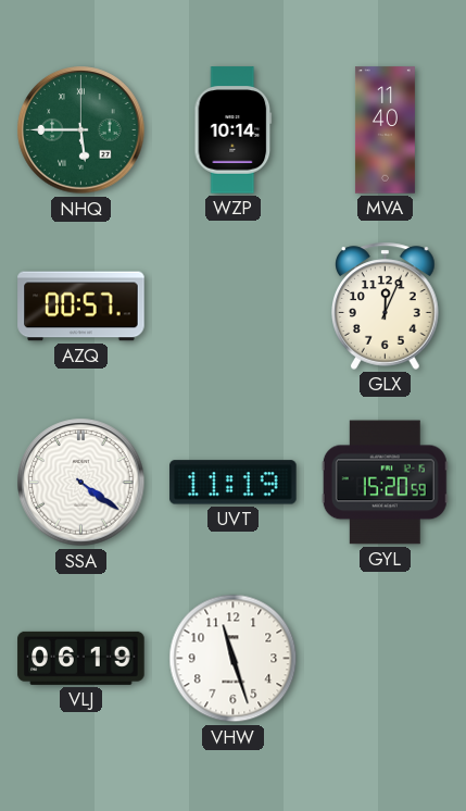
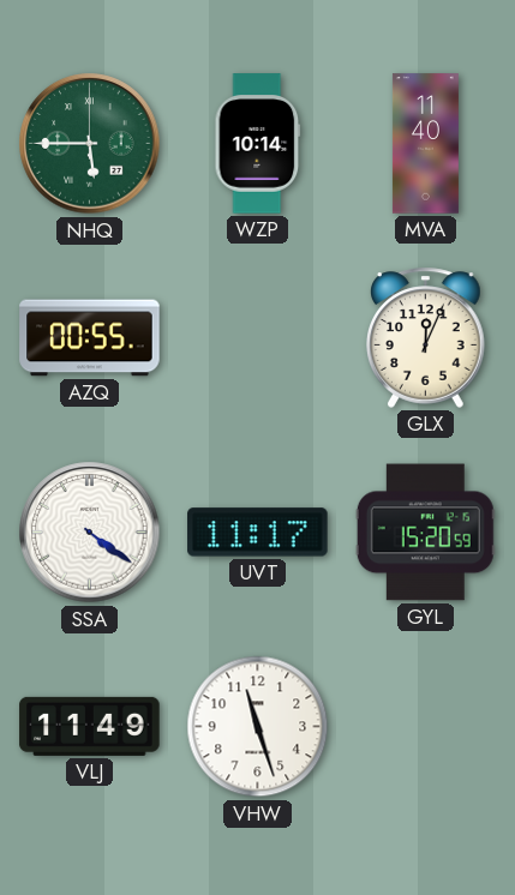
AZQ: 00:57 -> 00:55 (90, 338)
UVT: 11:19 -> 11:17 (258, 533)
VLJ: 06:19 -> 11:49 (90, 726)
